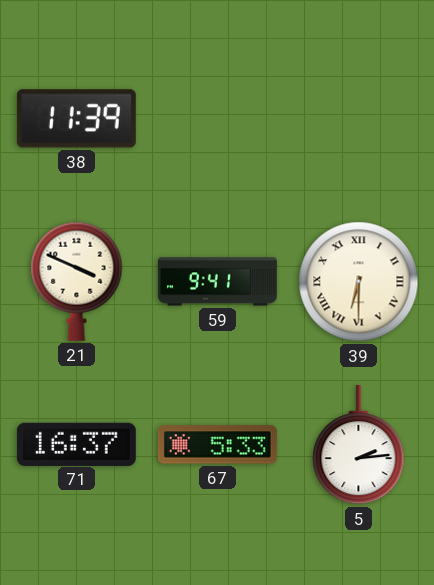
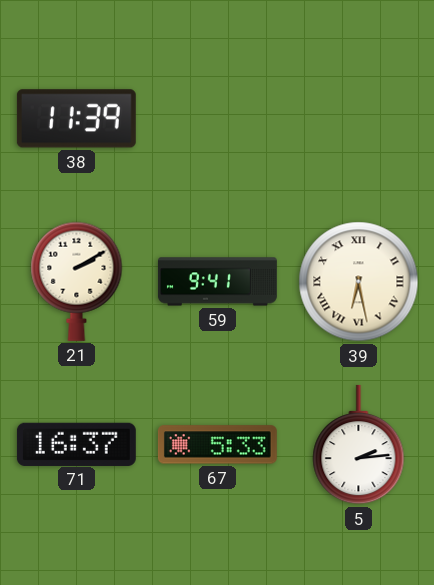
21: 3:49 -> 2:10 (77, 281)
39: 6:30 -> 6:28 (359, 282)
